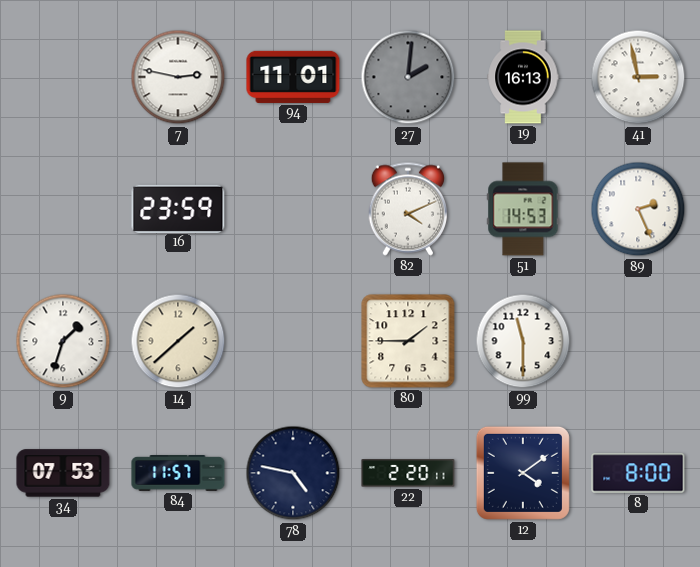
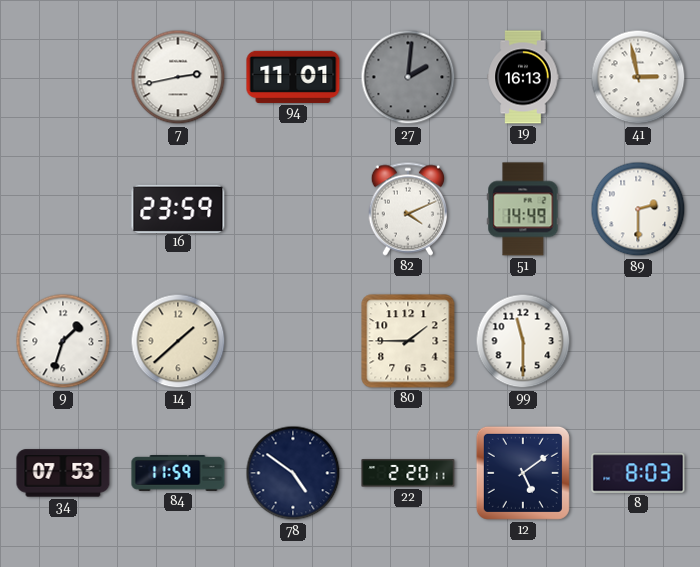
7: 2:47 -> 2:43 (178, 77)
51: 14:53 -> 14:49 (523, 209)
89: 2:26 -> 2:30 (638, 209)
84: 11:57 -> 11:59 (178, 474)
78: 4:47 -> 4:51 (293, 473)
12: 4:09 -> 5:09 (523, 473)
8: 8:00 -> 8:03 (638, 473)
